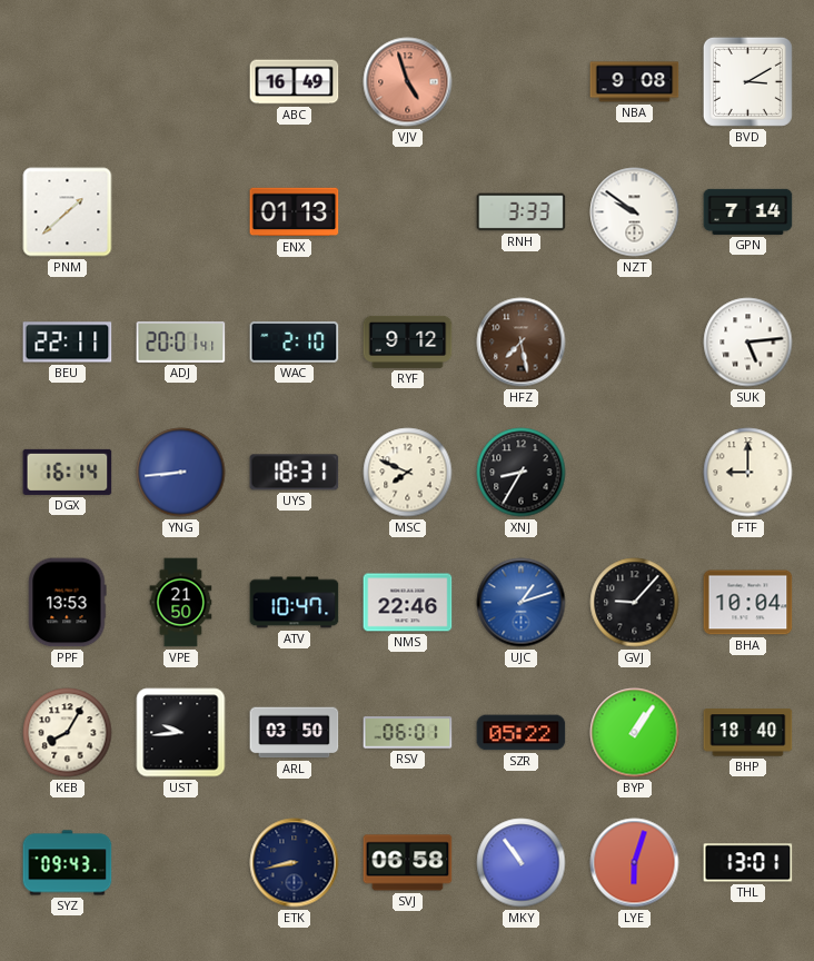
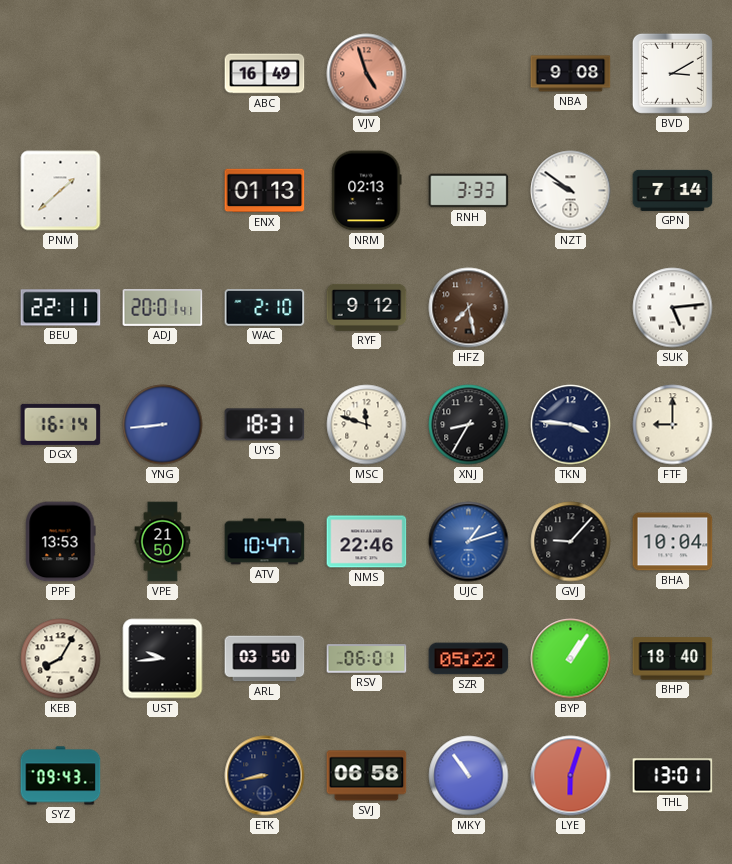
NRM: none -> 02:13 (367, 191)
MSC: 7:49 -> 11:48 (367, 425)
TKN: none -> 3:46 (571, 425)
